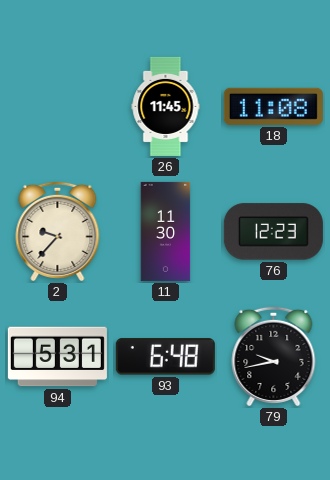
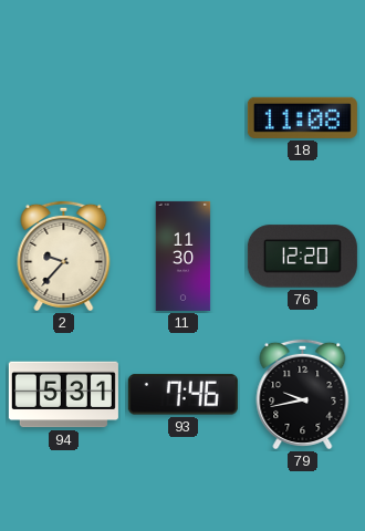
26: 11:45 -> none (166, 106)
76: 12:23 -> 12:20 (302, 257)
93: 6:48 -> 7:46 (182, 395)
